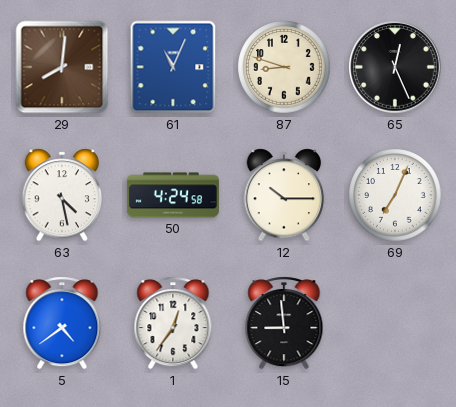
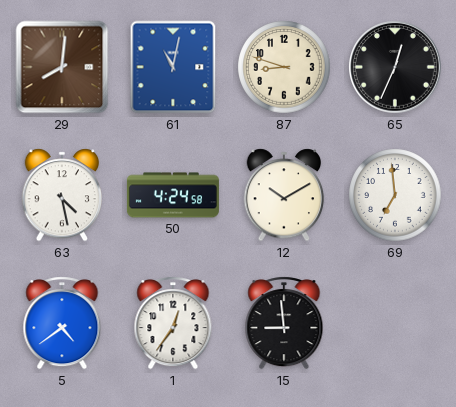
61: 11:04 -> 11:02 (173, 67)
65: 12:26 -> 12:34 (396, 68)
12: 10:15 -> 10:10 (284, 195)
69: 7:04 -> 6:59 (395, 195)
